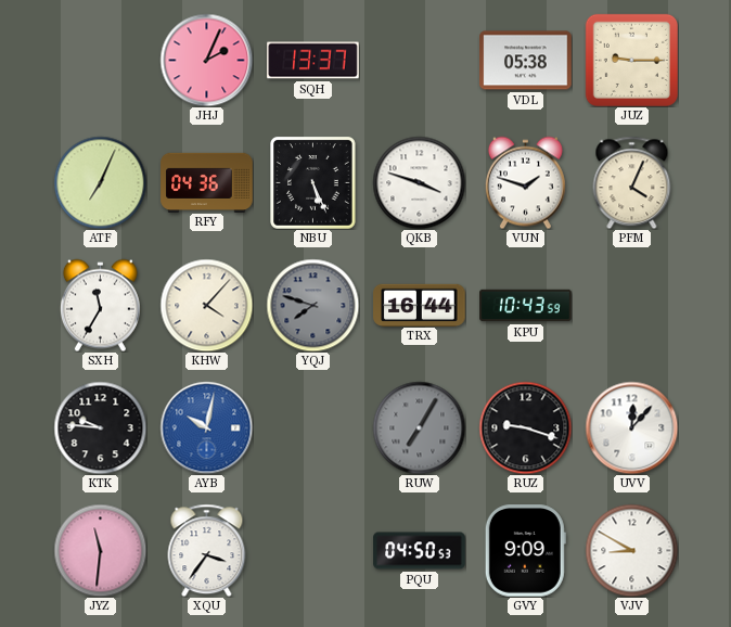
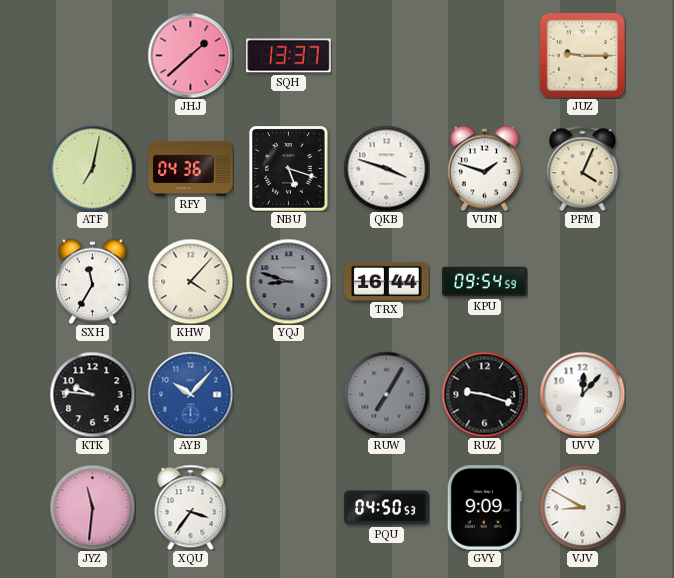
JHJ: 2:04 -> 1:38 (190, 55)
VDL: 05:38 -> none (526, 61)
ATF: 7:04 -> 7:02 (92, 168)
NBU: 5:26 -> 5:18 (289, 169)
YQJ: 7:48 -> 8:48 (288, 281)
KPU: 10:43 -> 09:54 (485, 282)
AYB: 10:02 -> 10:07 (190, 394)
